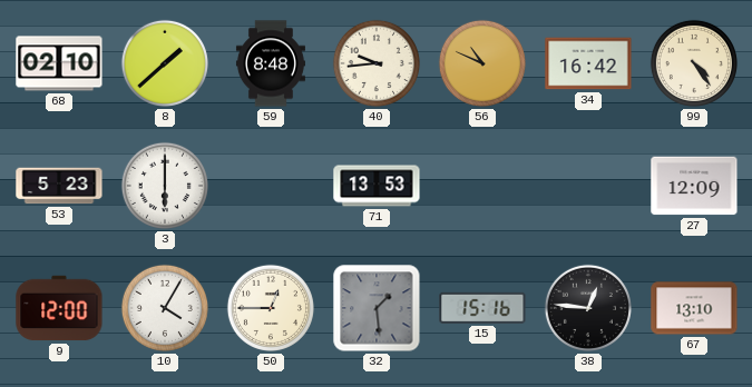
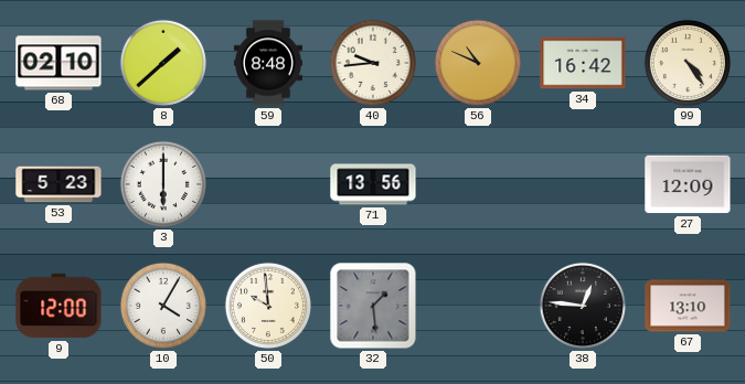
71: 13:53 -> 13:56 (373, 184)
50: 12:45 -> 9:59 (268, 306)
15: 15:16 -> none (482, 308)
